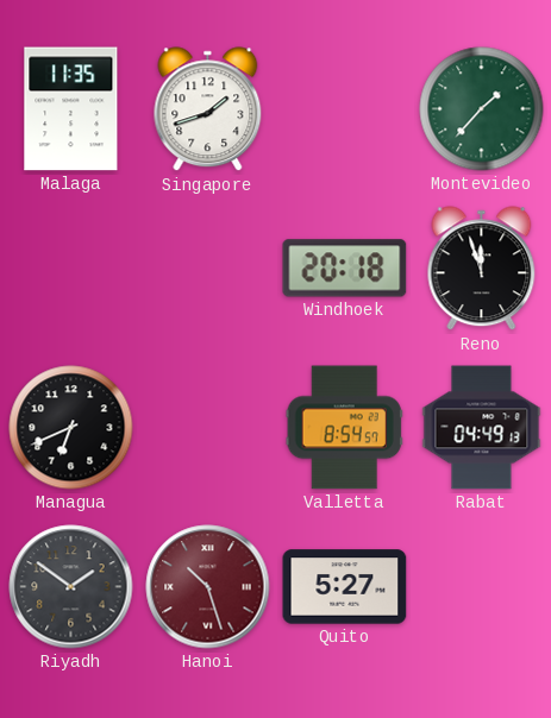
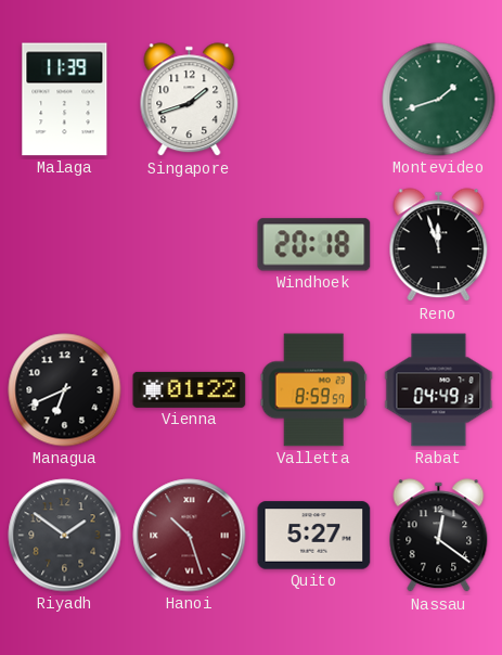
Malaga: 11:35 -> 11:39 (65, 100)
Montevideo: 1:37 -> 1:42 (439, 100)
Vienna: none -> 01:22 (190, 389)
Valletta: 8:54 -> 8:59 (313, 390)
Nassau: none -> 12:21 (439, 536)
